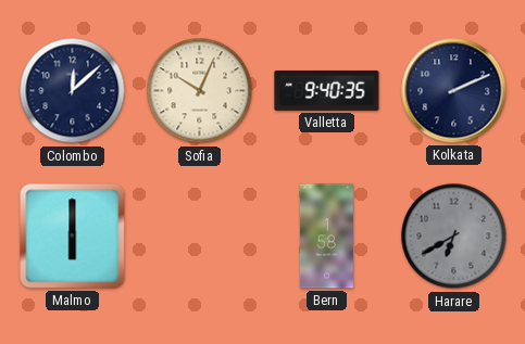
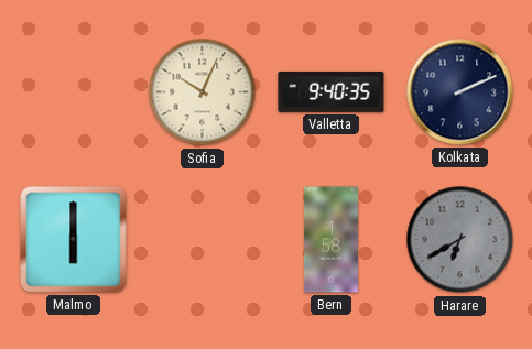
Colombo: 12:08 -> none (73, 91)
